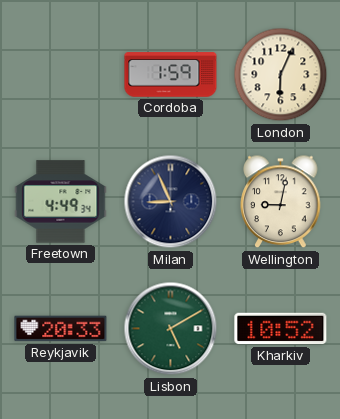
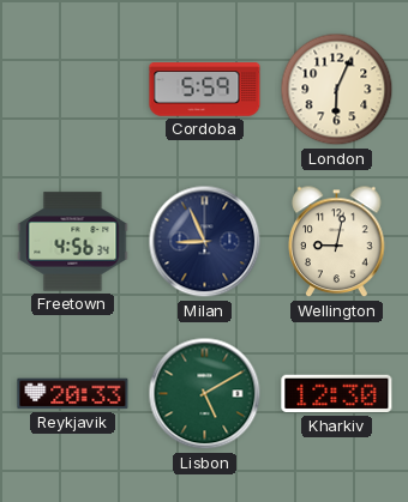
Cordoba: 1:59 -> 5:59 (205, 90)
Freetown: 4:49 -> 4:56 (73, 242)
Kharkiv: 10:52 -> 12:30 (337, 394)
